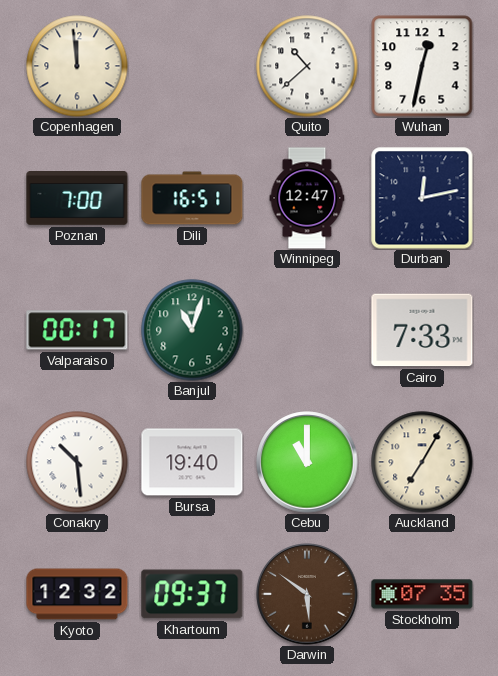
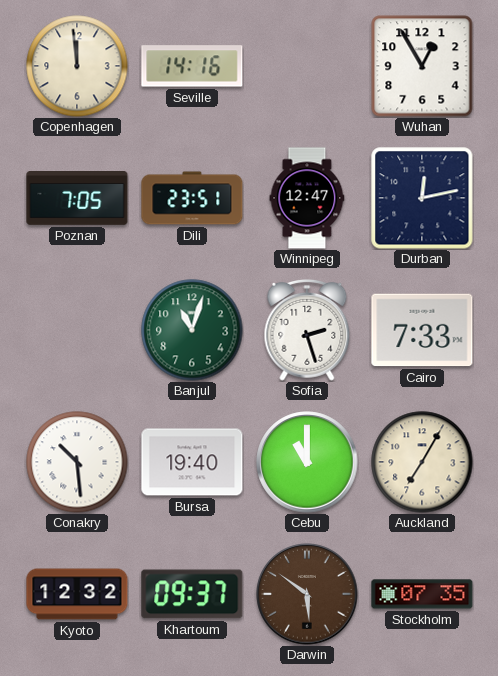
Seville: none -> 14:16 (192, 66)
Quito: 10:38 -> none (307, 66)
Wuhan: 12:32 -> 12:55 (422, 66)
Poznan: 7:00 -> 7:05 (77, 199)
Dili: 16:51 -> 23:51 (192, 198)
Valparaiso: 00:17 -> none (77, 330)
Sofia: none -> 2:27 (307, 330)
